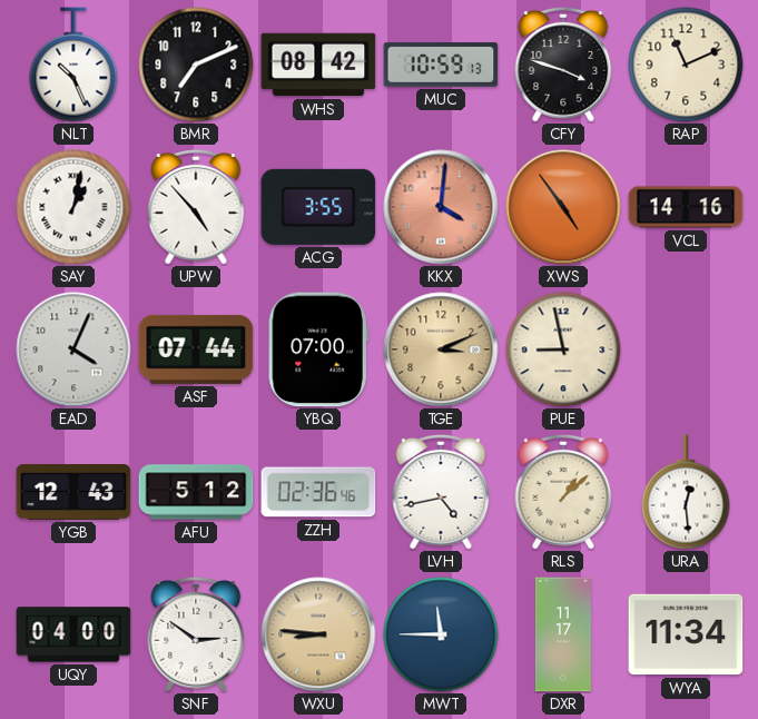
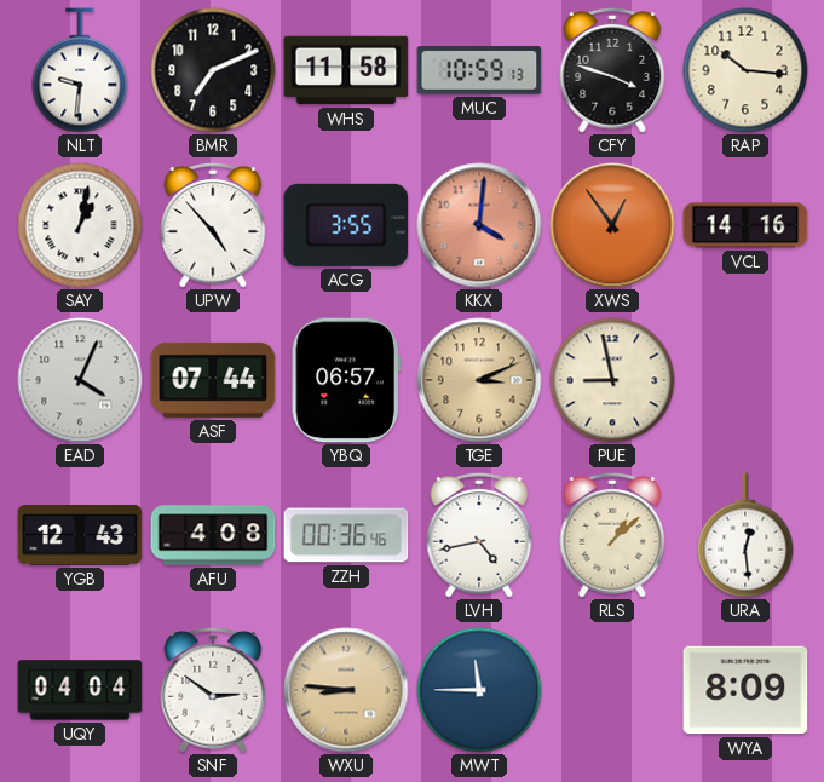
NLT: 10:26 -> 9:31 (80, 70)
WHS: 08:42 -> 11:58 (346, 70)
RAP: 11:11 -> 10:16 (745, 70)
XWS: 4:54 -> 12:54 (612, 225)
YBQ: 07:00 -> 06:57 (346, 380)
AFU: 5:12 -> 4:08 (213, 535)
ZZH: 02:36 -> 00:36 (346, 535)
UQY: 04:00 -> 04:04 (80, 690)
DXR: 11:17 -> none (563, 634)
WYA: 11:34 -> 8:09 (745, 690)
